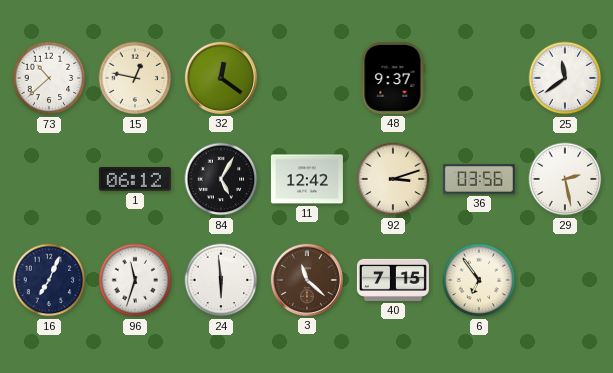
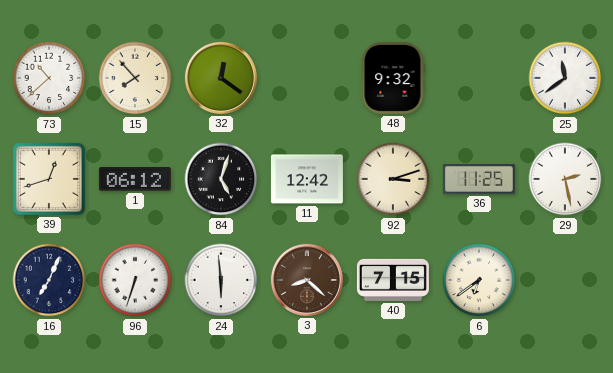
15: 12:47 -> 7:53 (135, 78)
48: 9:37 -> 9:32 (393, 78)
39: none -> 12:42 (49, 179)
84: 5:05 -> 5:03 (221, 179)
36: 03:56 -> 11:25 (479, 179)
96: 11:33 -> 6:33 (135, 280)
3: 11:22 -> 8:22 (307, 280)
6: 6:54 -> 6:39 (479, 280)
